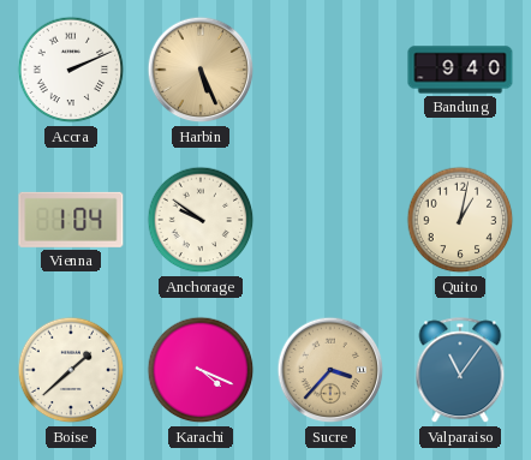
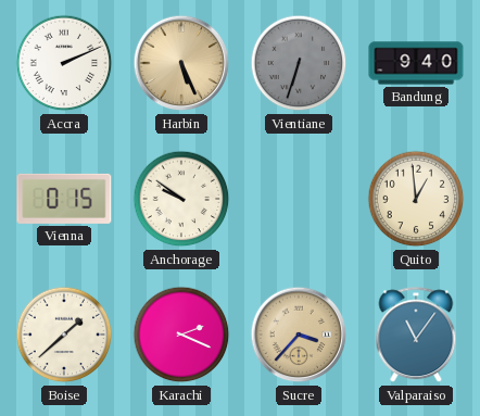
Vientiane: none -> 6:33 (299, 63)
Vienna: 1:04 -> 0:15 (64, 199)
Quito: 1:02 -> 12:59 (416, 199)
Karachi: 4:19 -> 2:19 (181, 335)
